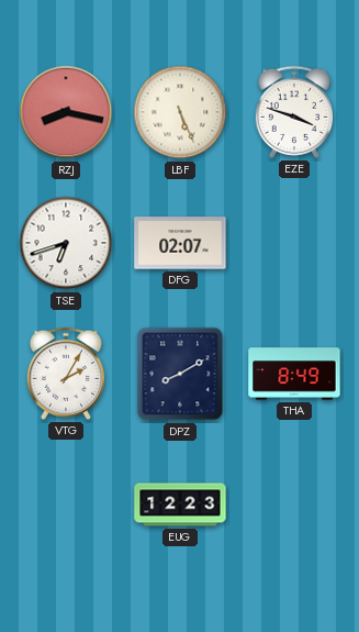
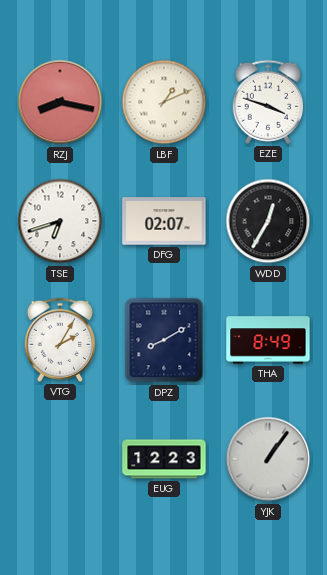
LBF: 5:26 -> 1:11 (164, 102)
WDD: none -> 12:35 (268, 221)
YJK: none -> 1:06 (268, 459)
